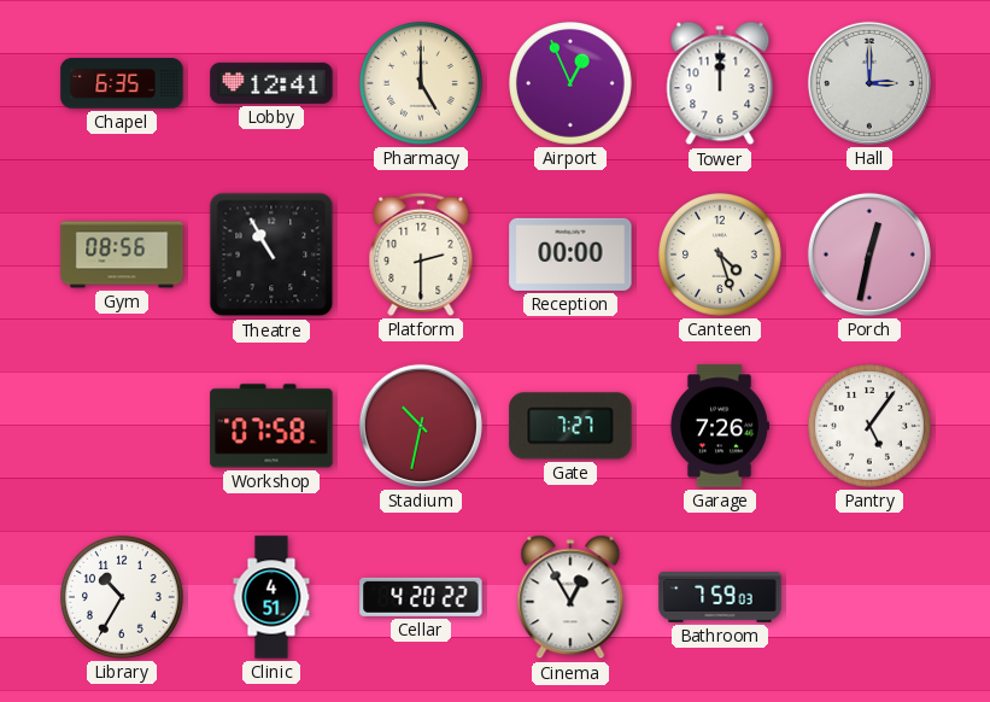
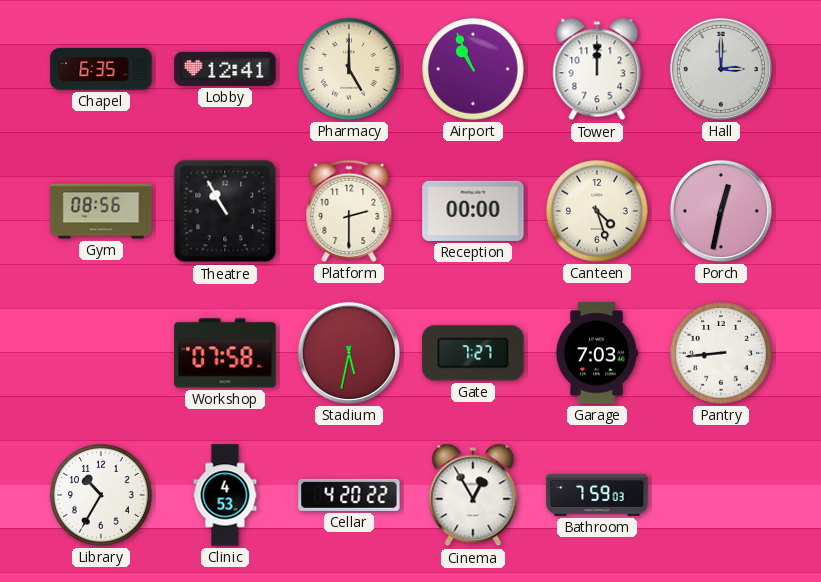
Airport: 12:56 -> 10:56 (474, 70)
Stadium: 10:32 -> 5:32 (349, 353)
Garage: 7:26 -> 7:03 (596, 353)
Pantry: 5:06 -> 8:44 (722, 354)
Clinic: 4:51 -> 4:53 (225, 495)
